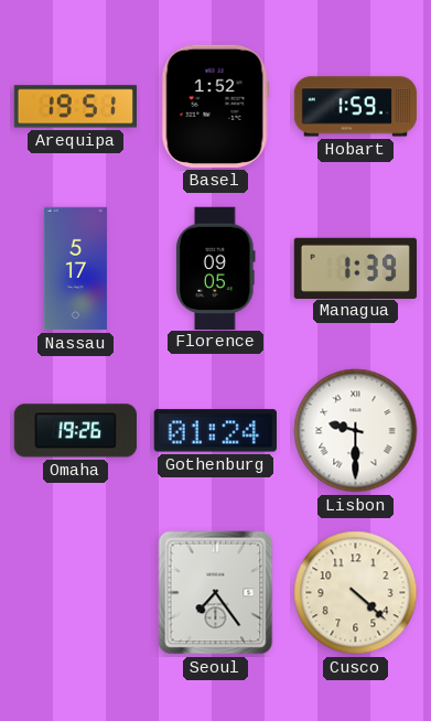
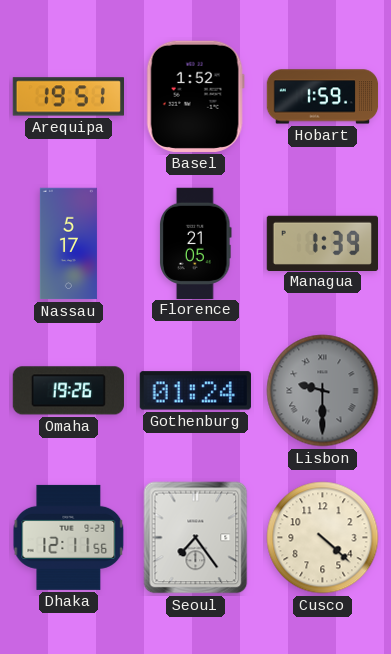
Florence: 09:05 -> 21:05 (196, 243)
Lisbon dial: white -> grey (323, 391)
Dhaka: none -> 12:11 (69, 537)
